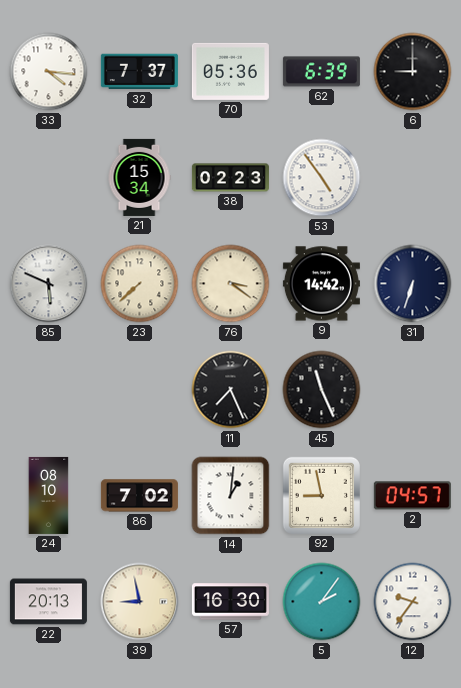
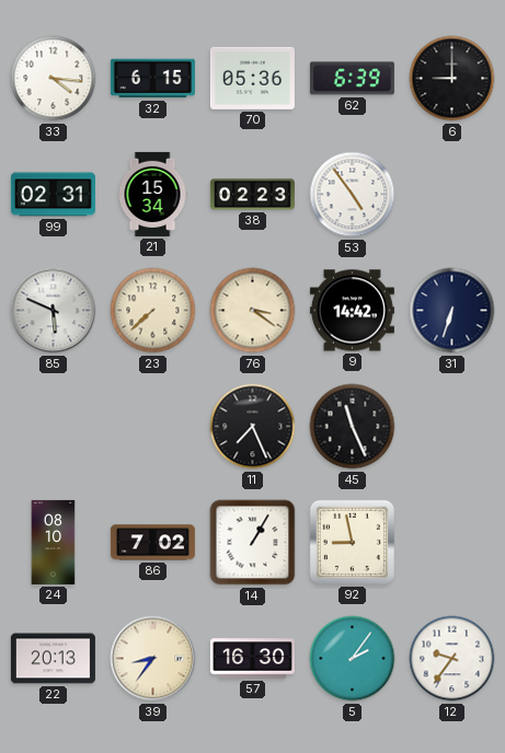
32: 7:37 -> 6:15 (152, 79)
99: none -> 02:31 (53, 195)
14: 1:01 -> 1:05 (253, 543)
2: 04:57 -> none (412, 496)
39: 8:58 -> 8:36 (153, 659)
